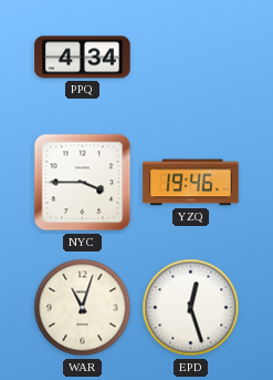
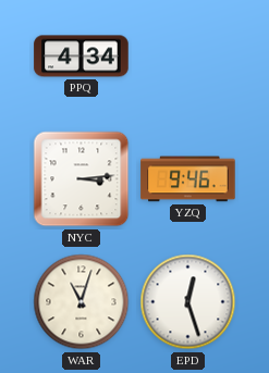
NYC: 3:45 -> 3:14 (82, 179)
YZQ: 19:46 -> 9:46 (188, 179)
